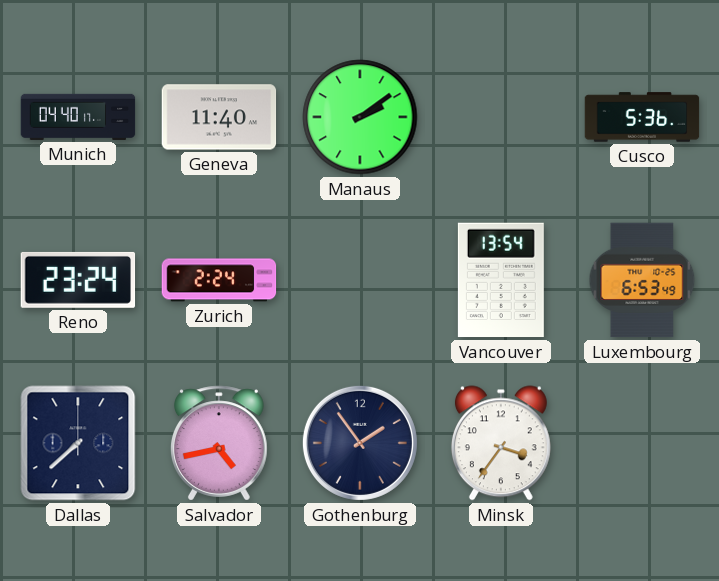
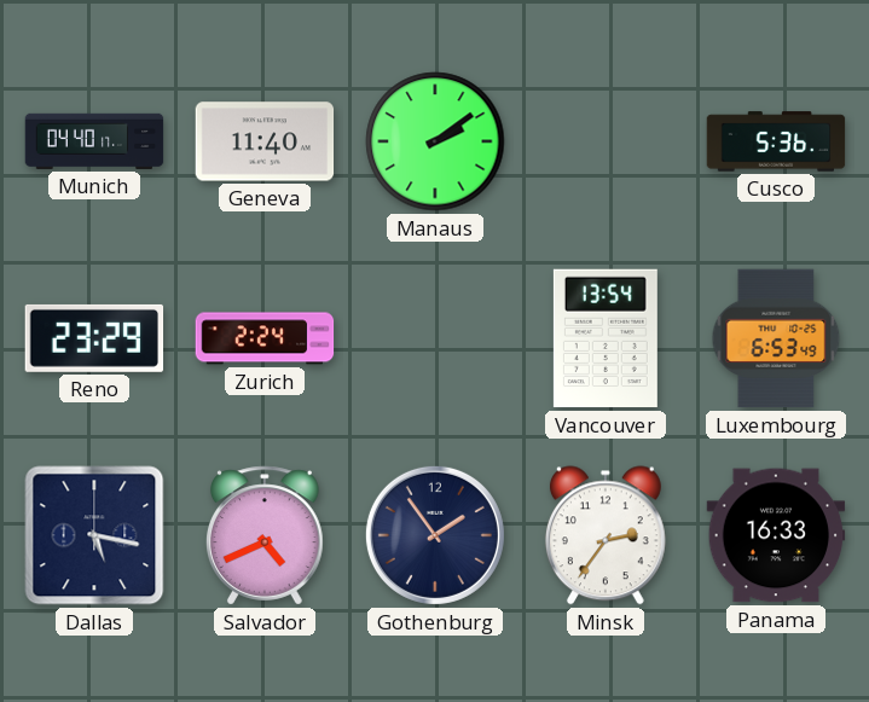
Reno: 23:24 -> 23:29 (94, 338)
Dallas: 7:38 -> 5:17 (94, 535)
Salvador: 4:43 -> 4:41 (265, 535)
Minsk: 3:36 -> 2:36 (606, 535)
Panama: none -> 16:33 (776, 535)
